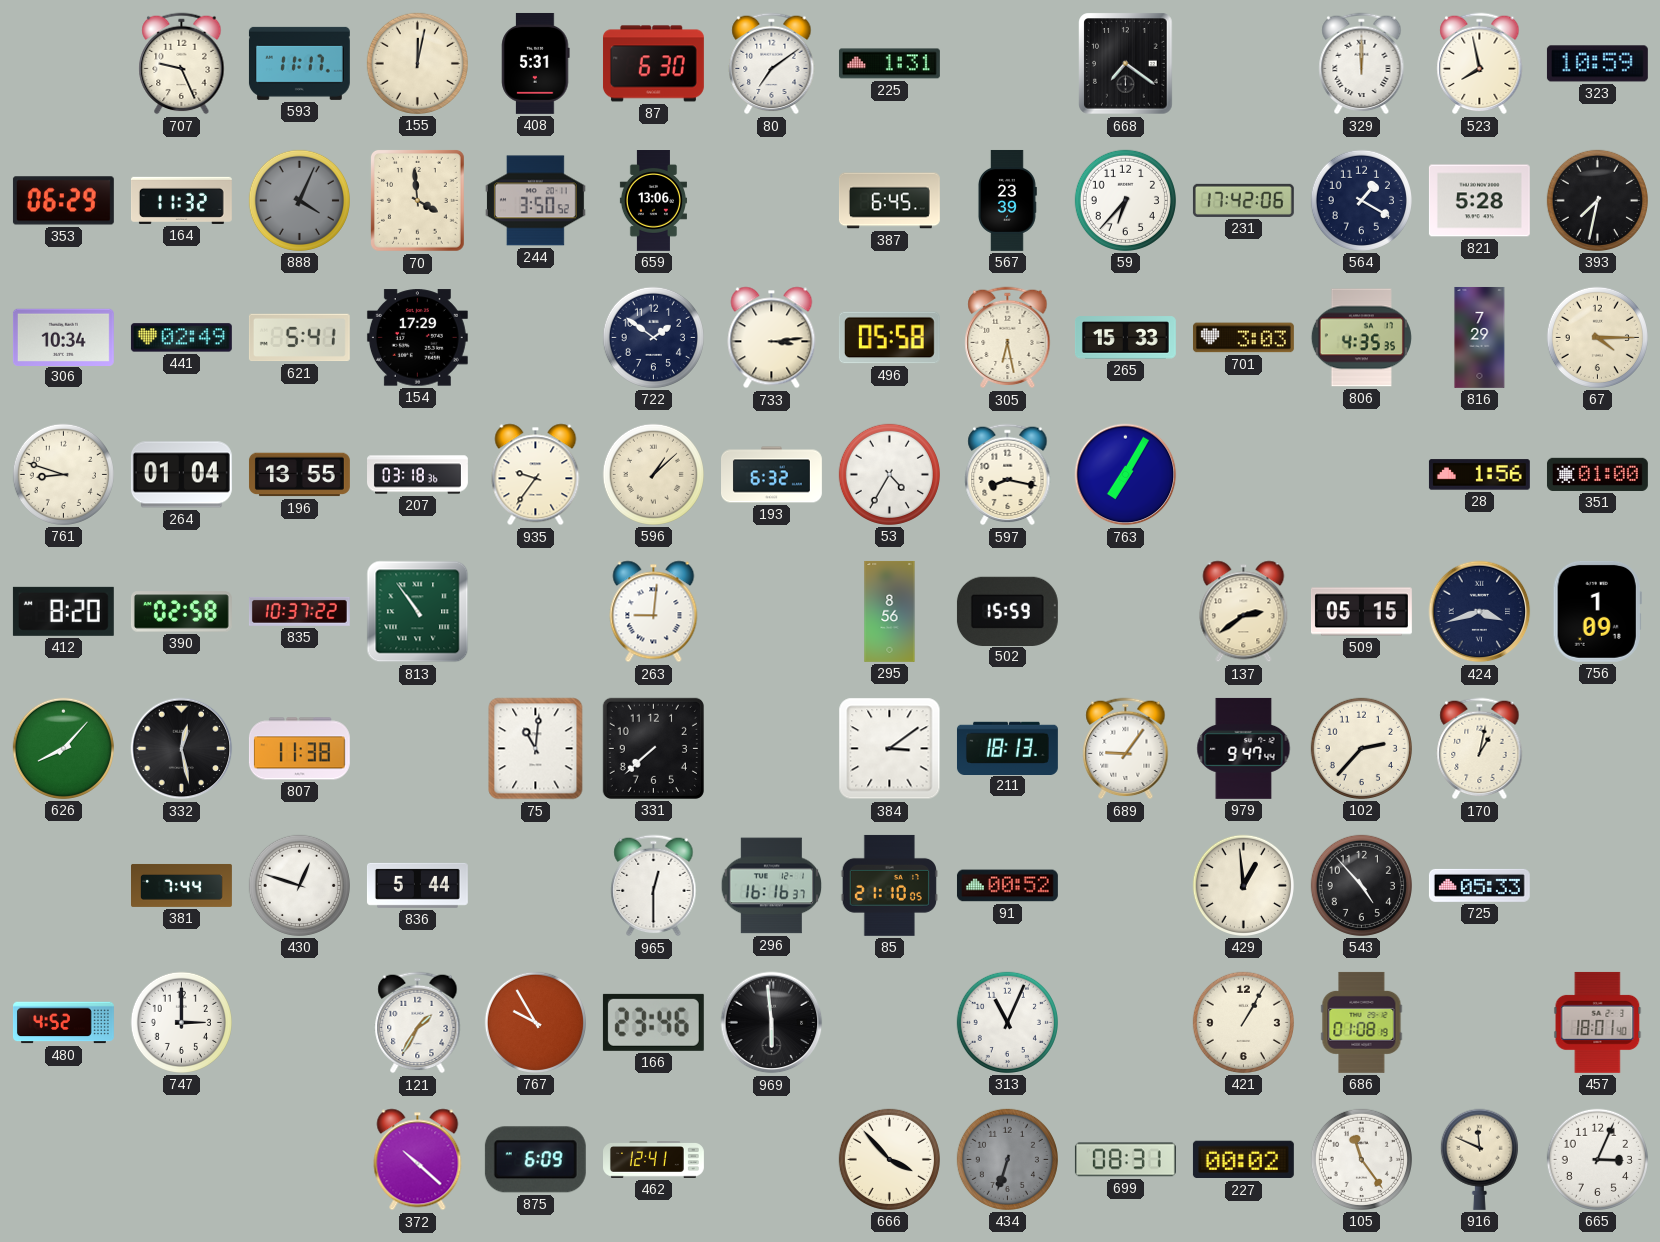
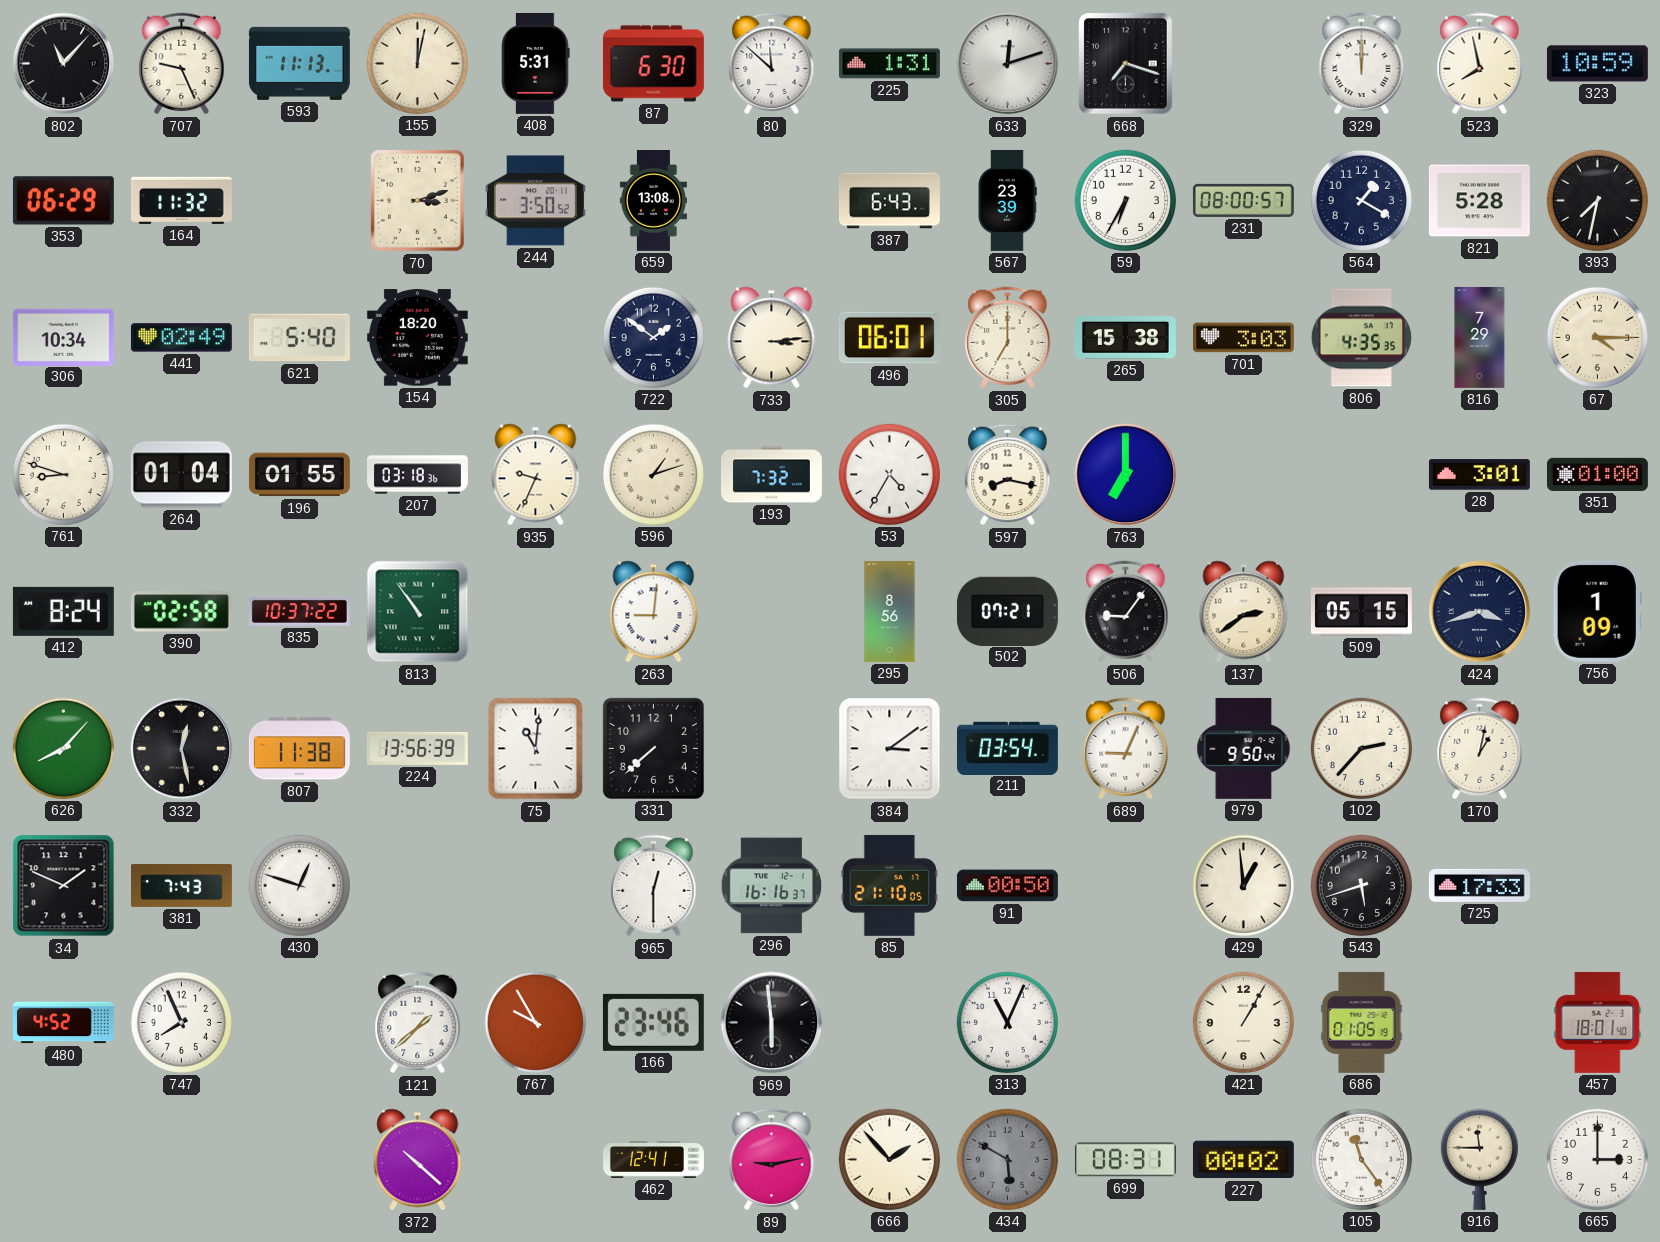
802: none -> 11:07 (64, 64)
593: 11:17 -> 11:13 (299, 63)
80: 7:09 -> 11:52 (772, 64)
633: none -> 12:12 (1008, 64)
668: 7:21 -> 7:18 (1126, 64)
888: 4:04 -> none (299, 200)
70: 3:59 -> 3:12 (417, 200)
659: 13:06 -> 13:08 (653, 201)
387: 6:45 -> 6:43 (889, 201)
59: 6:37 -> 6:35 (1125, 200)
231: 17:42 -> 08:00 (1243, 200)
621: 5:41 -> 5:40 (299, 338)
154: 17:29 -> 18:20 (417, 338)
496: 05:58 -> 06:01 (889, 338)
305: 6:28 -> 7:00 (1008, 338)
265: 15:33 -> 15:38 (1125, 338)
196: 13:55 -> 01:55 (299, 475)
935: 9:36 -> 9:34 (536, 475)
596: 1:08 -> 1:12 (653, 474)
193: 6:32 -> 7:32 (772, 475)
763: 7:05 -> 7:00 (1126, 475)
28: 1:56 -> 3:01 (1479, 475)
412: 8:20 -> 8:24 (63, 611)
502: 15:59 -> 07:21 (1007, 611)
506: none -> 9:06 (1126, 612)
224: none -> 13:56 (417, 748)
211: 18:13 -> 03:54 (1007, 748)
689: 9:06 -> 9:04 (1126, 749)
979: 9:47 -> 9:50 (1244, 748)
34: none -> 1:49 (64, 886)
381: 7:44 -> 7:43 (182, 885)
836: 5:44 -> none (417, 885)
91: 00:52 -> 00:50 (1007, 886)
543: 4:53 -> 5:42 (1361, 885)
725: 05:33 -> 17:33 (1479, 885)
747: 3:00 -> 7:56 (181, 1022)
121: 1:35 -> 1:38 (418, 1023)
686: 01:08 -> 01:05 (1362, 1022)
875: 6:09 -> none (535, 1160)
89: none -> 9:13 (772, 1160)
666: 3:53 -> 1:53 (889, 1159)
434: 6:33 -> 5:50 (1007, 1159)
916: 11:49 -> 11:45 (1479, 1159)
665: 3:04 -> 3:00 (1597, 1159)
